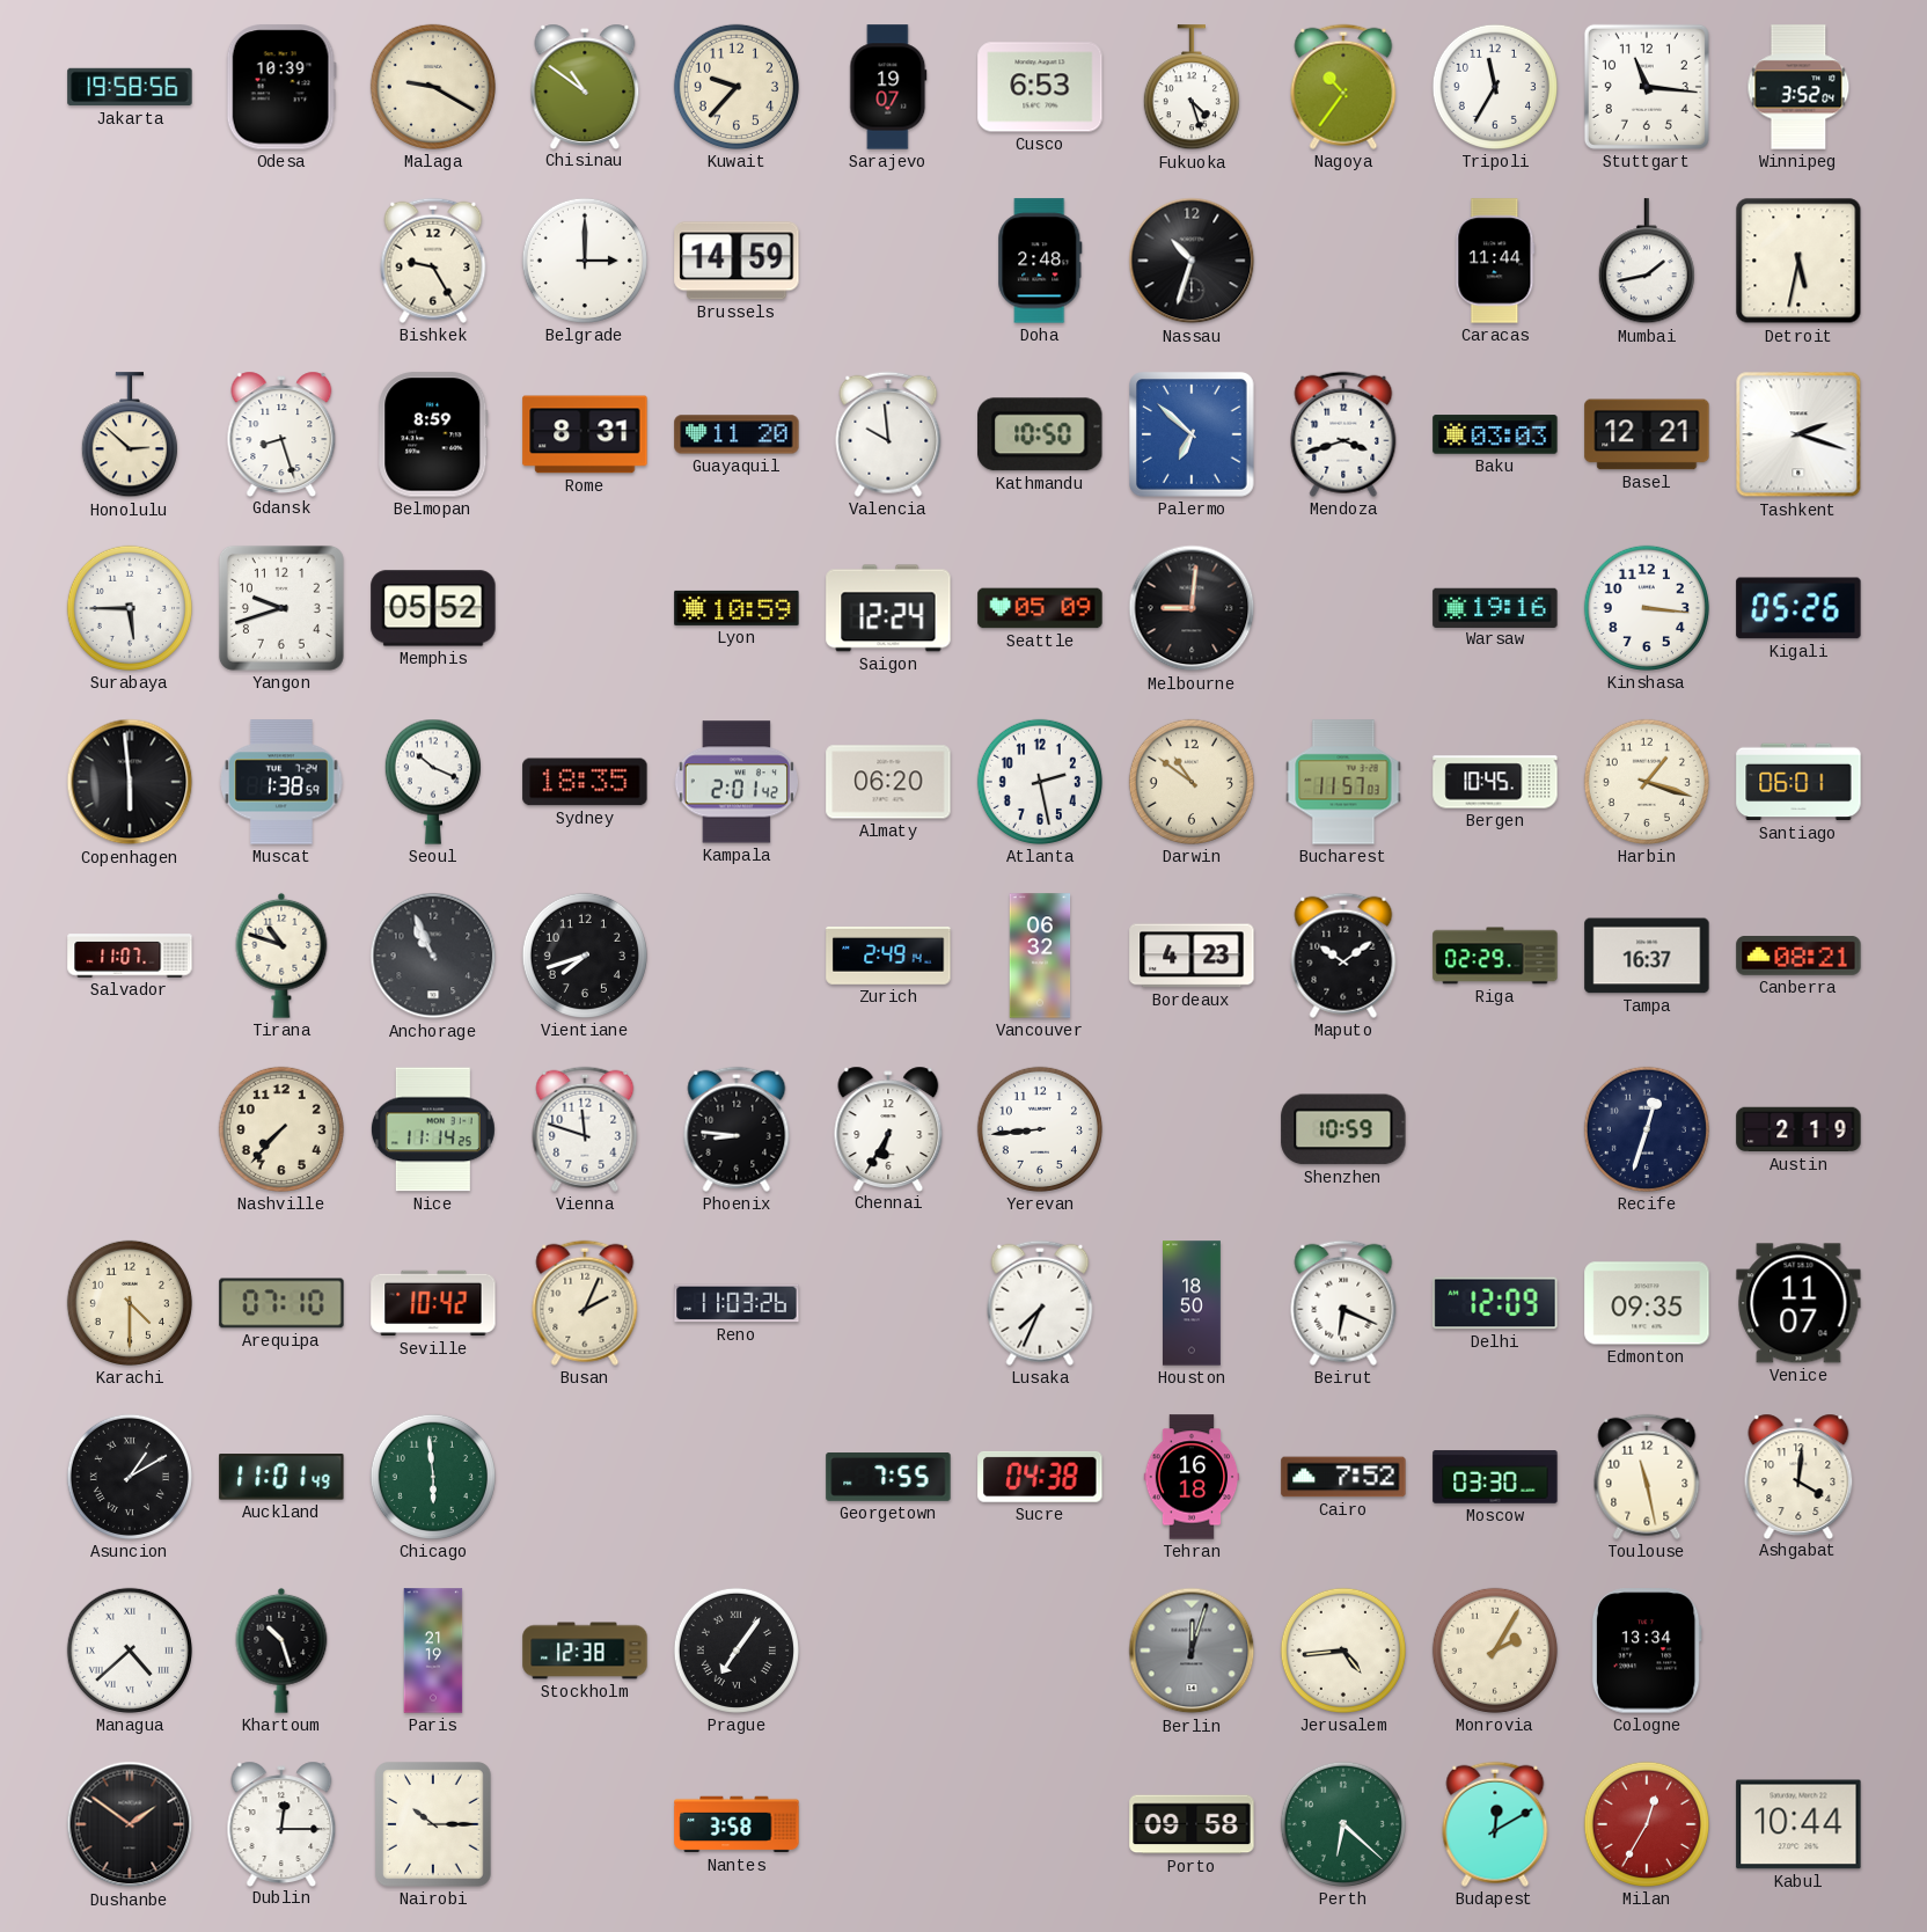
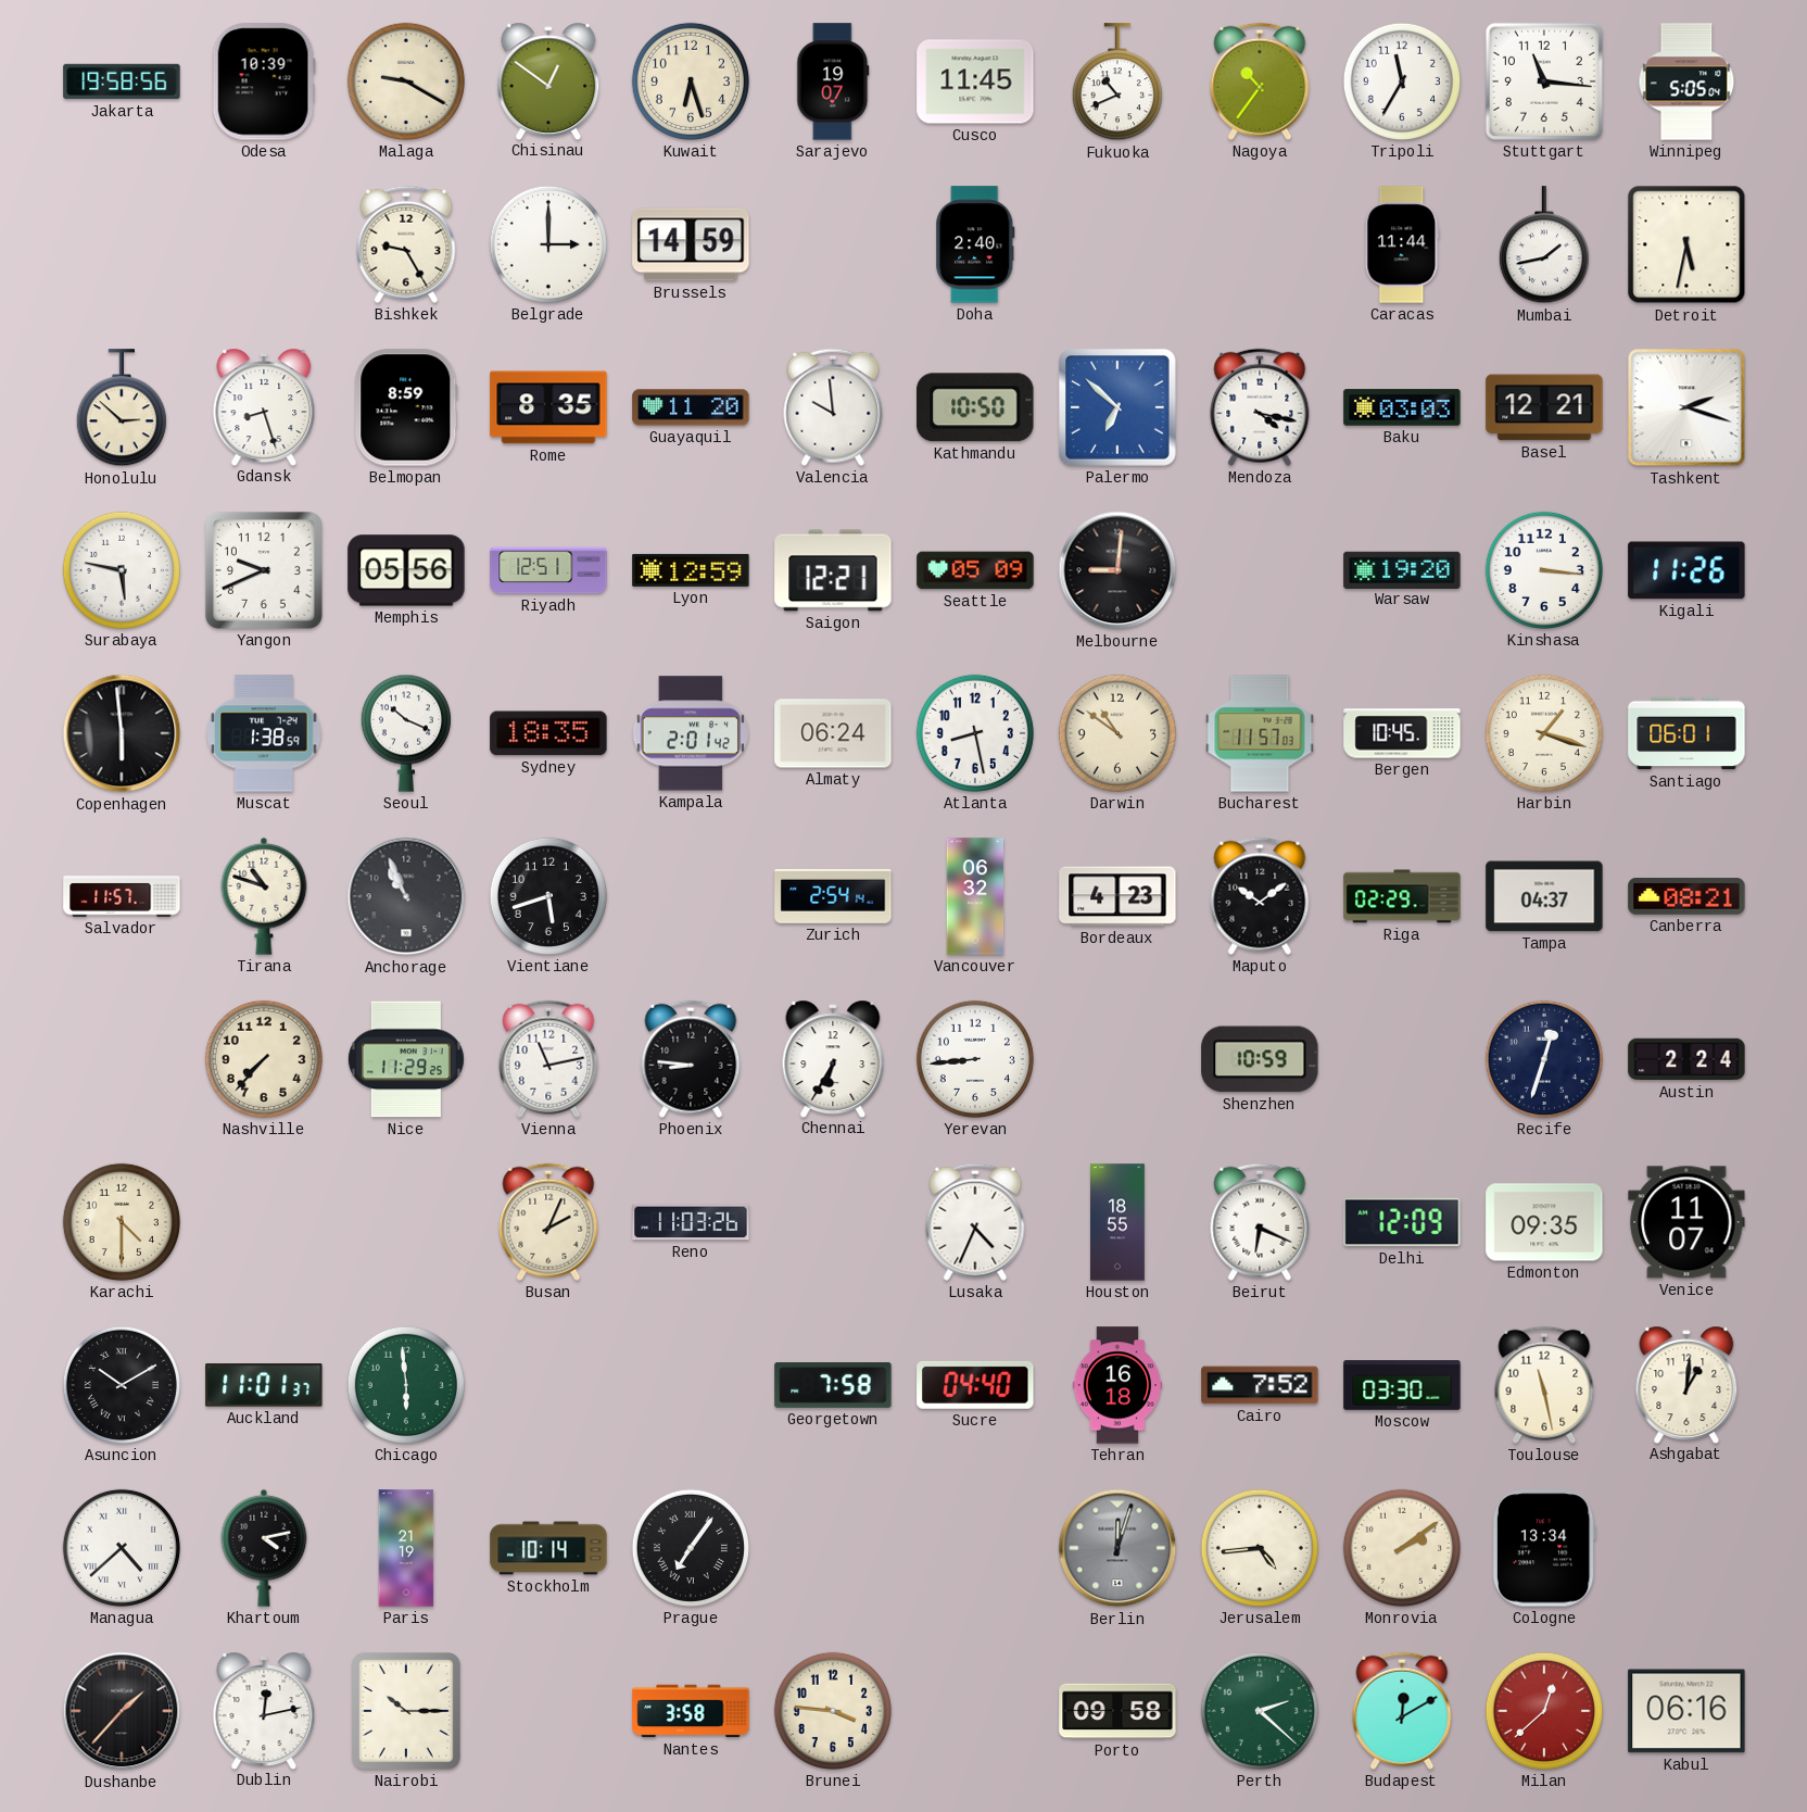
Chisinau: 10:51 -> 12:51 (548, 80)
Kuwait: 9:37 -> 6:27 (691, 81)
Cusco: 6:53 -> 11:45 (975, 81)
Fukuoka: 4:27 -> 10:41 (1117, 83)
Winnipeg: 3:52 -> 5:05 (1686, 81)
Doha: 2:48 -> 2:40 (975, 244)
Nassau: 10:33 -> none (1192, 261)
Rome: 8:31 -> 8:35 (548, 407)
Mendoza: 3:42 -> 4:17 (1260, 407)
Surabaya: 5:45 -> 5:47 (122, 570)
Yangon: 9:42 -> 9:41 (264, 570)
Memphis: 05:52 -> 05:56 (406, 570)
Riyadh: none -> 12:51 (548, 570)
Lyon: 10:59 -> 12:59 (691, 570)
Saigon: 12:24 -> 12:21 (833, 570)
Warsaw: 19:16 -> 19:20 (1402, 569)
Kigali: 05:26 -> 11:26 (1686, 570)
Almaty: 06:20 -> 06:24 (833, 733)
Atlanta: 2:28 -> 8:28 (975, 733)
Salvador: 11:07 -> 11:57 (122, 896)
Vientiane: 7:42 -> 5:42 (548, 896)
Zurich: 2:49 -> 2:54 (833, 896)
Tampa: 16:37 -> 04:37 (1544, 896)
Nice: 11:14 -> 11:29 (406, 1059)
Vienna: 11:48 -> 11:13 (548, 1059)
Austin: 2:19 -> 2:24 (1686, 1059)
Arequipa: 07:10 -> none (281, 1303)
Seville: 10:42 -> none (433, 1303)
Lusaka: 7:34 -> 4:34 (975, 1222)
Houston: 18:50 -> 18:55 (1119, 1222)
Asuncion: 1:10 -> 10:10 (122, 1385)
Auckland: 11:01:49 -> 11:01:37 (264, 1385)
Georgetown: 7:55 -> 7:58 (833, 1386)
Sucre: 04:38 -> 04:40 (975, 1385)
Ashgabat: 4:01 -> 1:01 (1686, 1384)
Khartoum: 10:27 -> 4:13 (264, 1548)
Stockholm: 12:38 -> 10:14 (548, 1548)
Monrovia: 2:05 -> 2:09 (1402, 1548)
Dushanbe: 1:51 -> 1:37 (122, 1711)
Dublin: 12:15 -> 12:13 (264, 1710)
Brunei: none -> 3:46 (833, 1711)
Perth: 6:22 -> 2:22 (1260, 1711)
Milan: 12:35 -> 12:38 (1544, 1711)
Kabul: 10:44 -> 06:16 (1686, 1711)
